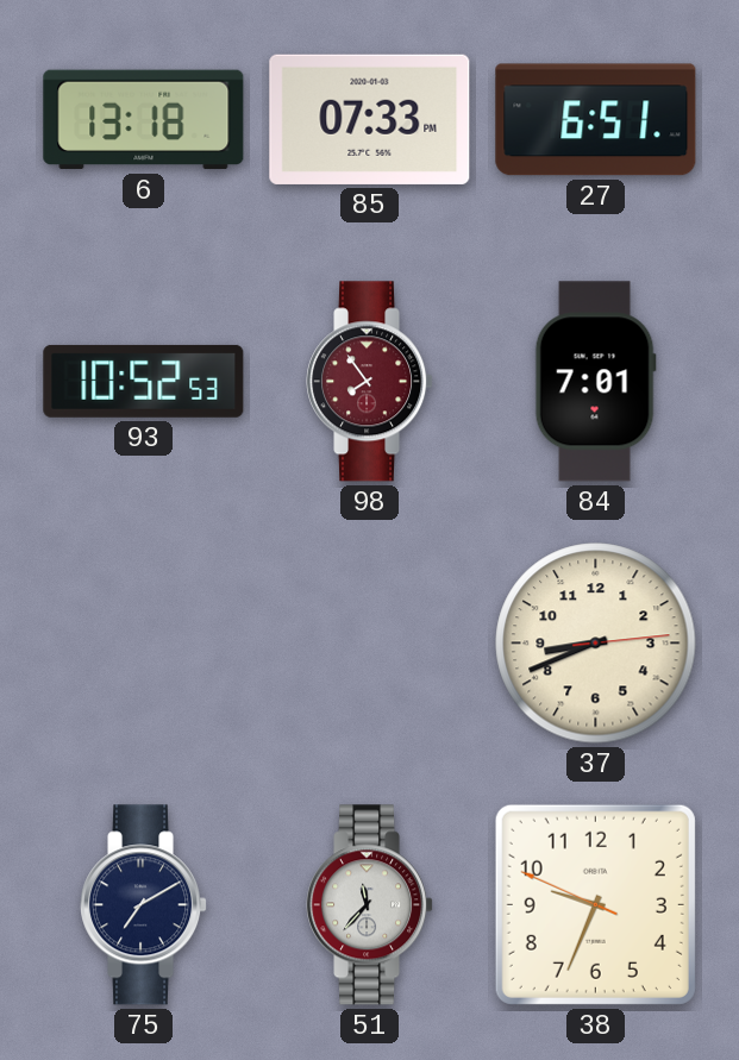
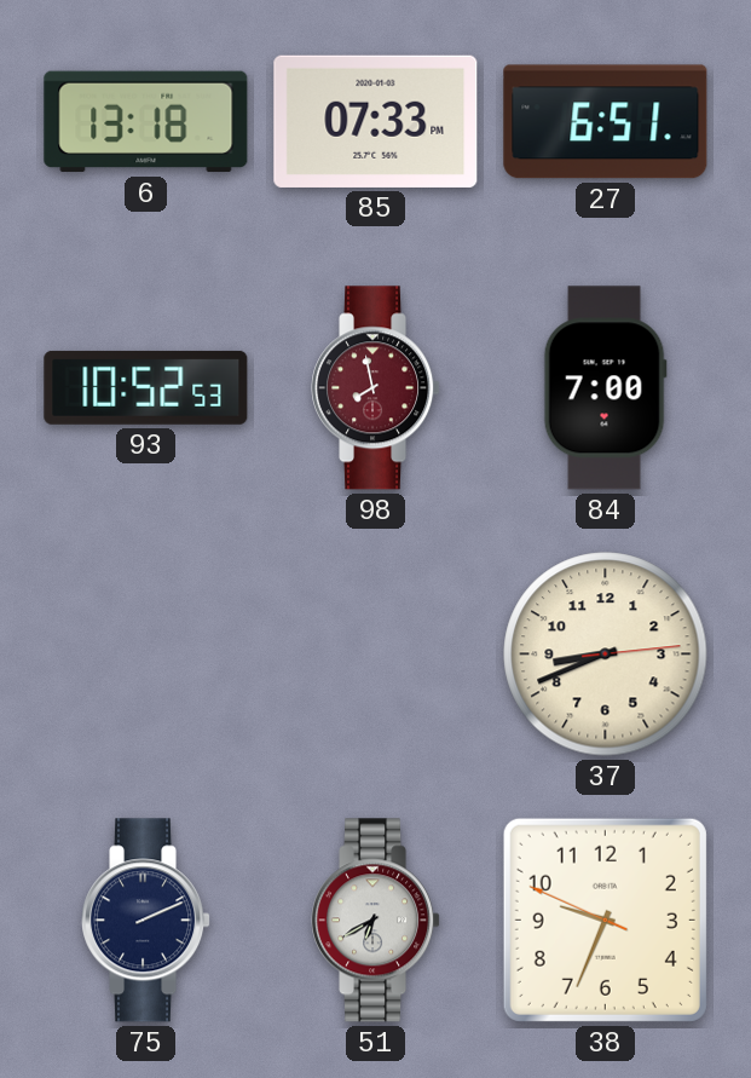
98: 7:54 -> 7:58 (376, 388)
84: 7:01 -> 7:00 (605, 388)
75: 7:10 -> 2:11 (146, 921)
51: 11:37 -> 6:40 (376, 921)
